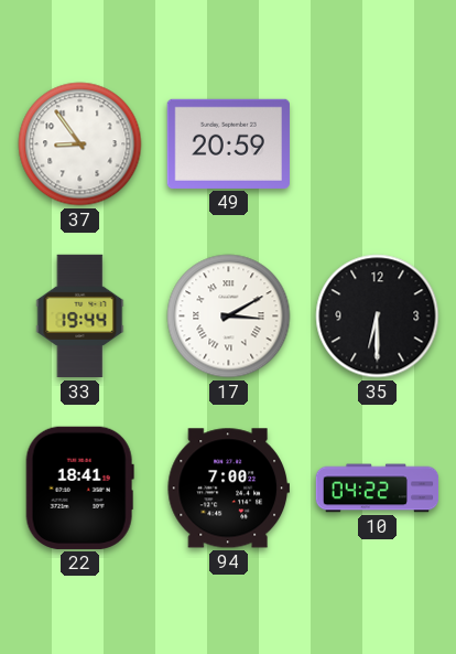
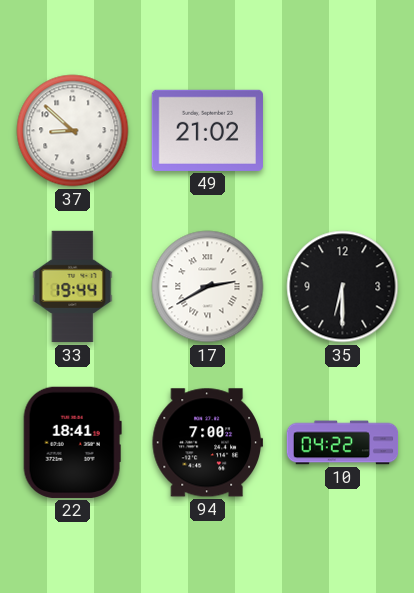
37: 8:54 -> 8:52 (73, 131)
49: 20:59 -> 21:02 (207, 130)
17: 3:10 -> 2:40 (208, 287)
